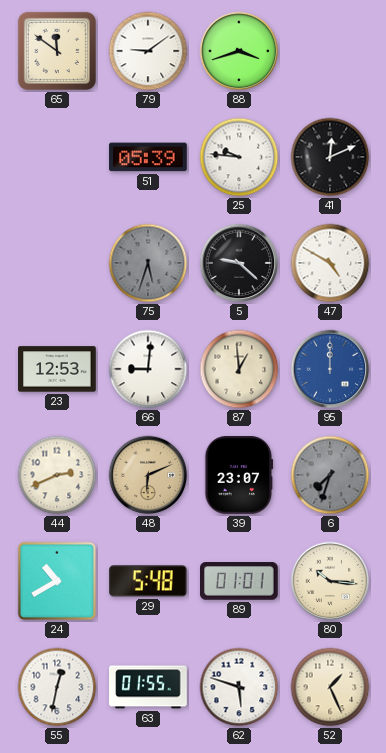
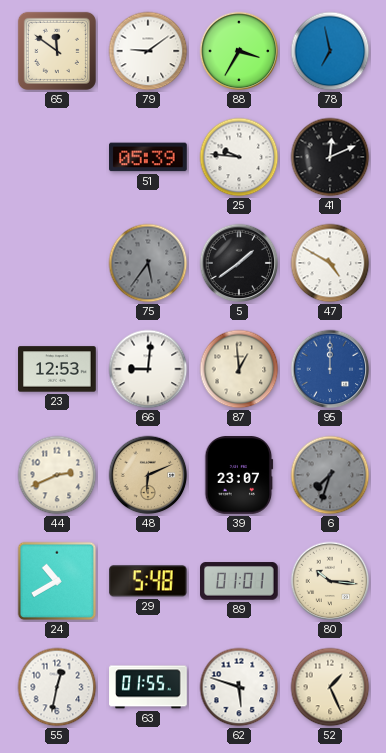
88: 3:42 -> 3:35 (239, 51)
78: none -> 6:58 (330, 51)
75: 5:33 -> 5:36 (148, 263)
5: 9:22 -> 1:39 (239, 263)
